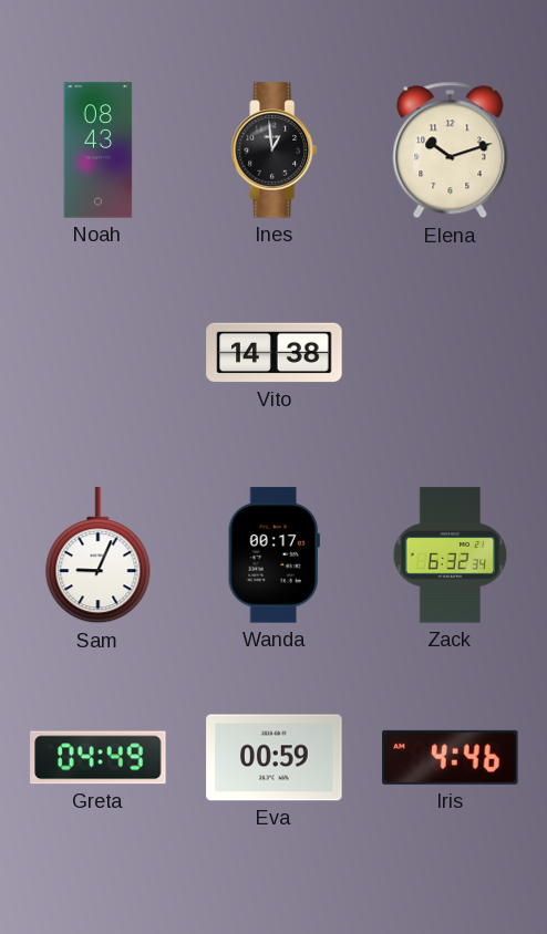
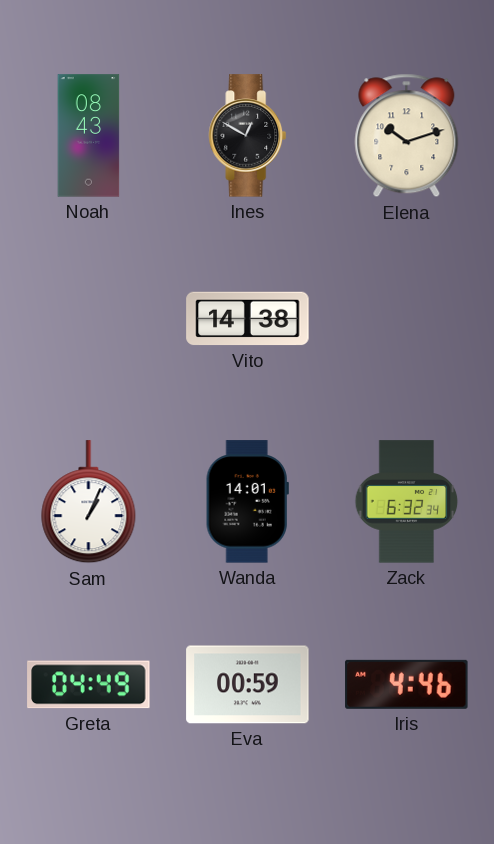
Ines: 12:59 -> 12:50 (248, 136)
Sam: 9:04 -> 1:04 (89, 502)
Wanda: 00:17 -> 14:01 (247, 502)
